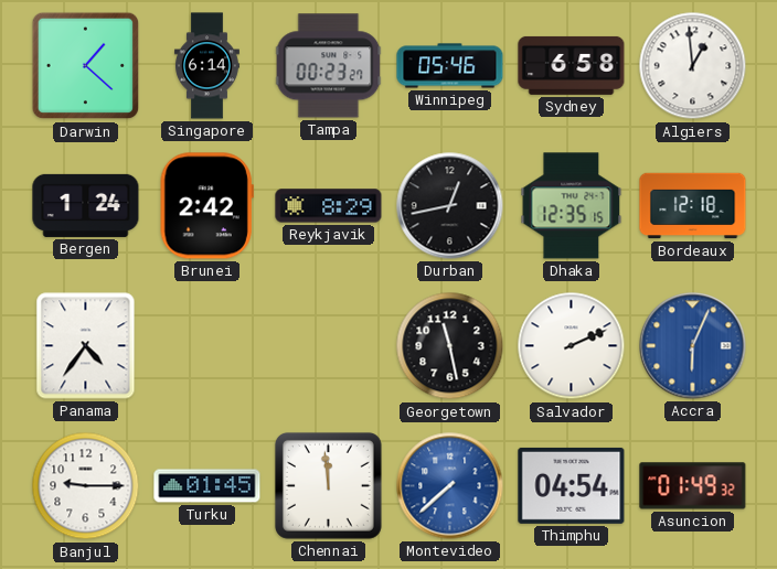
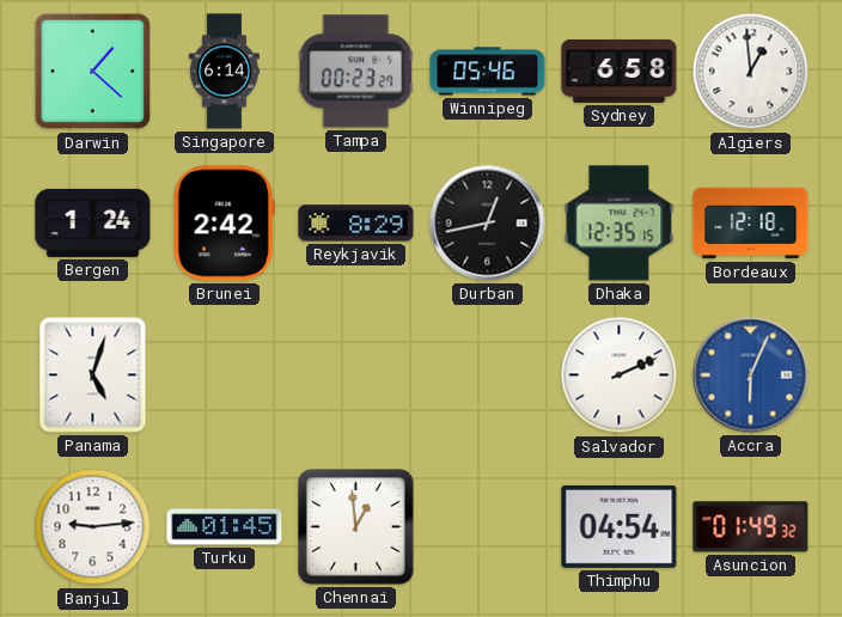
Panama: 4:36 -> 5:03 (93, 375)
Georgetown: 11:28 -> none (450, 346)
Banjul: 9:15 -> 9:14 (93, 527)
Chennai: 11:59 -> 12:59 (355, 526)
Montevideo: 7:38 -> none (450, 486)
